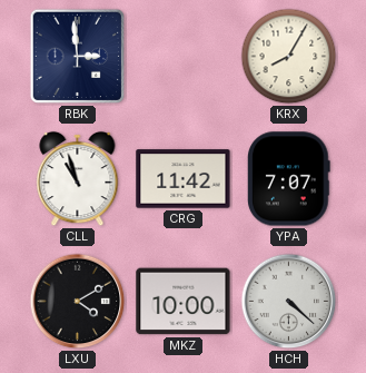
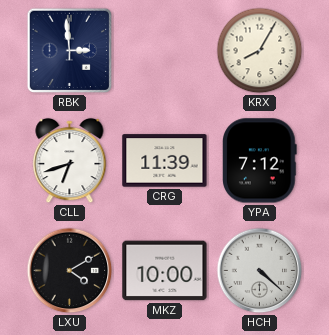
CLL: 10:57 -> 6:42 (70, 161)
CRG: 11:42 -> 11:39 (165, 161)
YPA: 7:07 -> 7:12 (260, 161)
